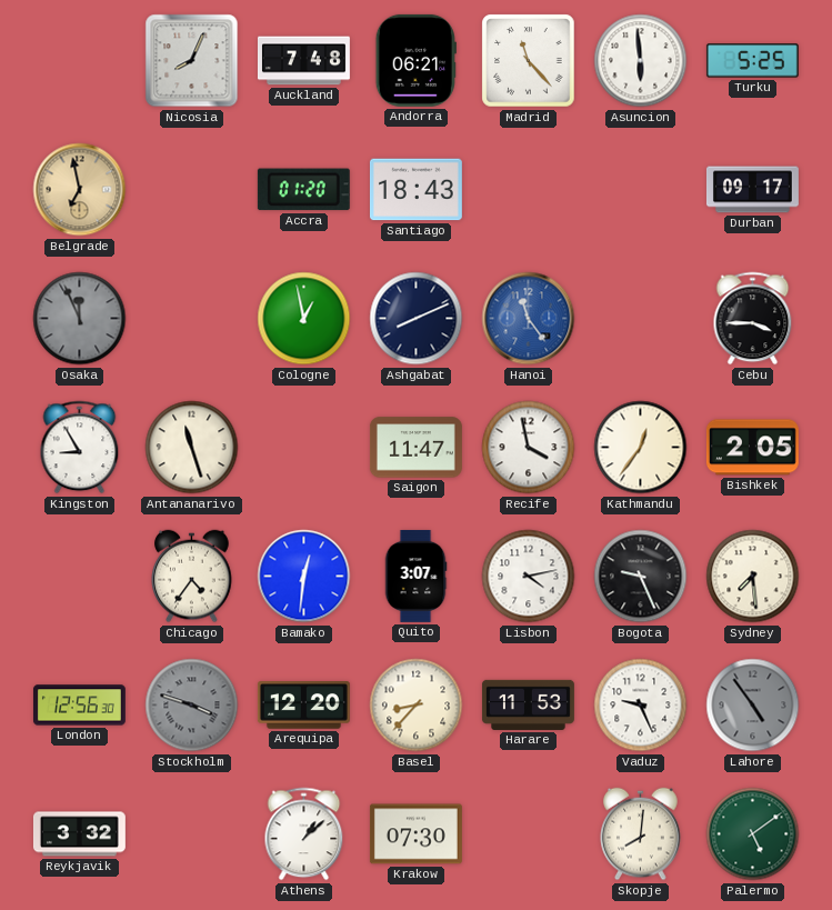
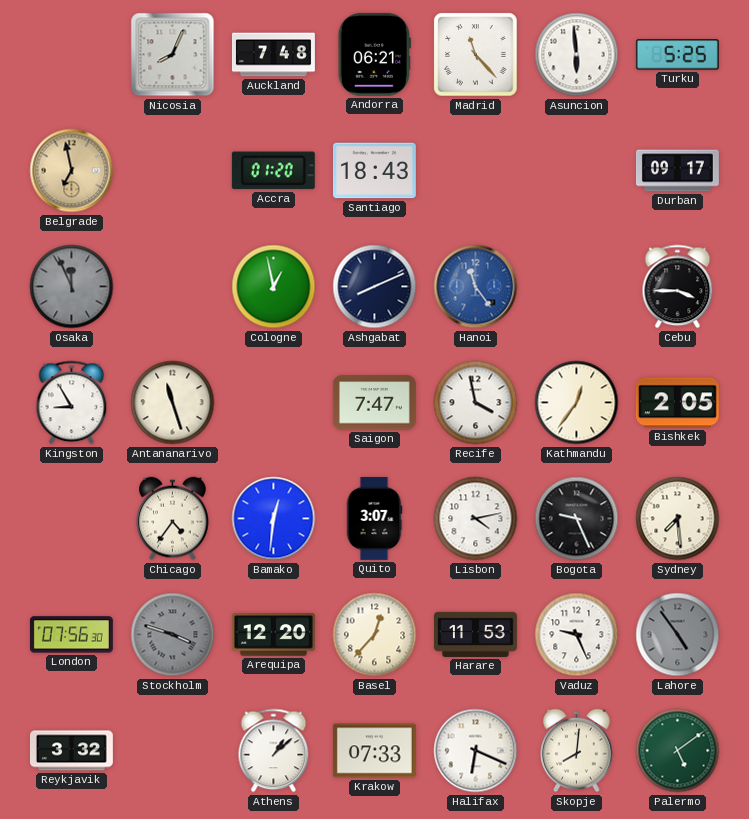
Saigon: 11:47 -> 7:47 (374, 403)
London: 12:56 -> 07:56 (71, 635)
Basel: 8:37 -> 12:37 (375, 635)
Krakow: 07:30 -> 07:33 (374, 751)
Halifax: none -> 6:19 (476, 751)
